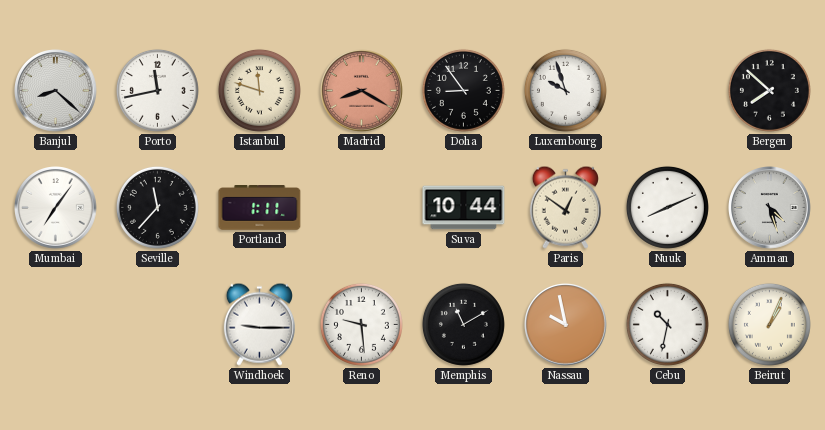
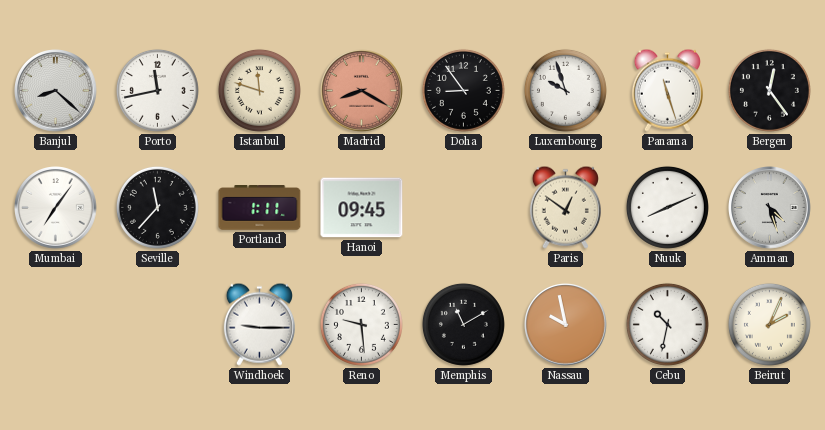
Panama: none -> 11:27 (667, 90)
Bergen: 7:52 -> 12:24 (769, 90)
Hanoi: none -> 09:45 (362, 208)
Suva: 10:44 -> none (464, 208)
Beirut: 1:04 -> 2:04 (769, 324)
